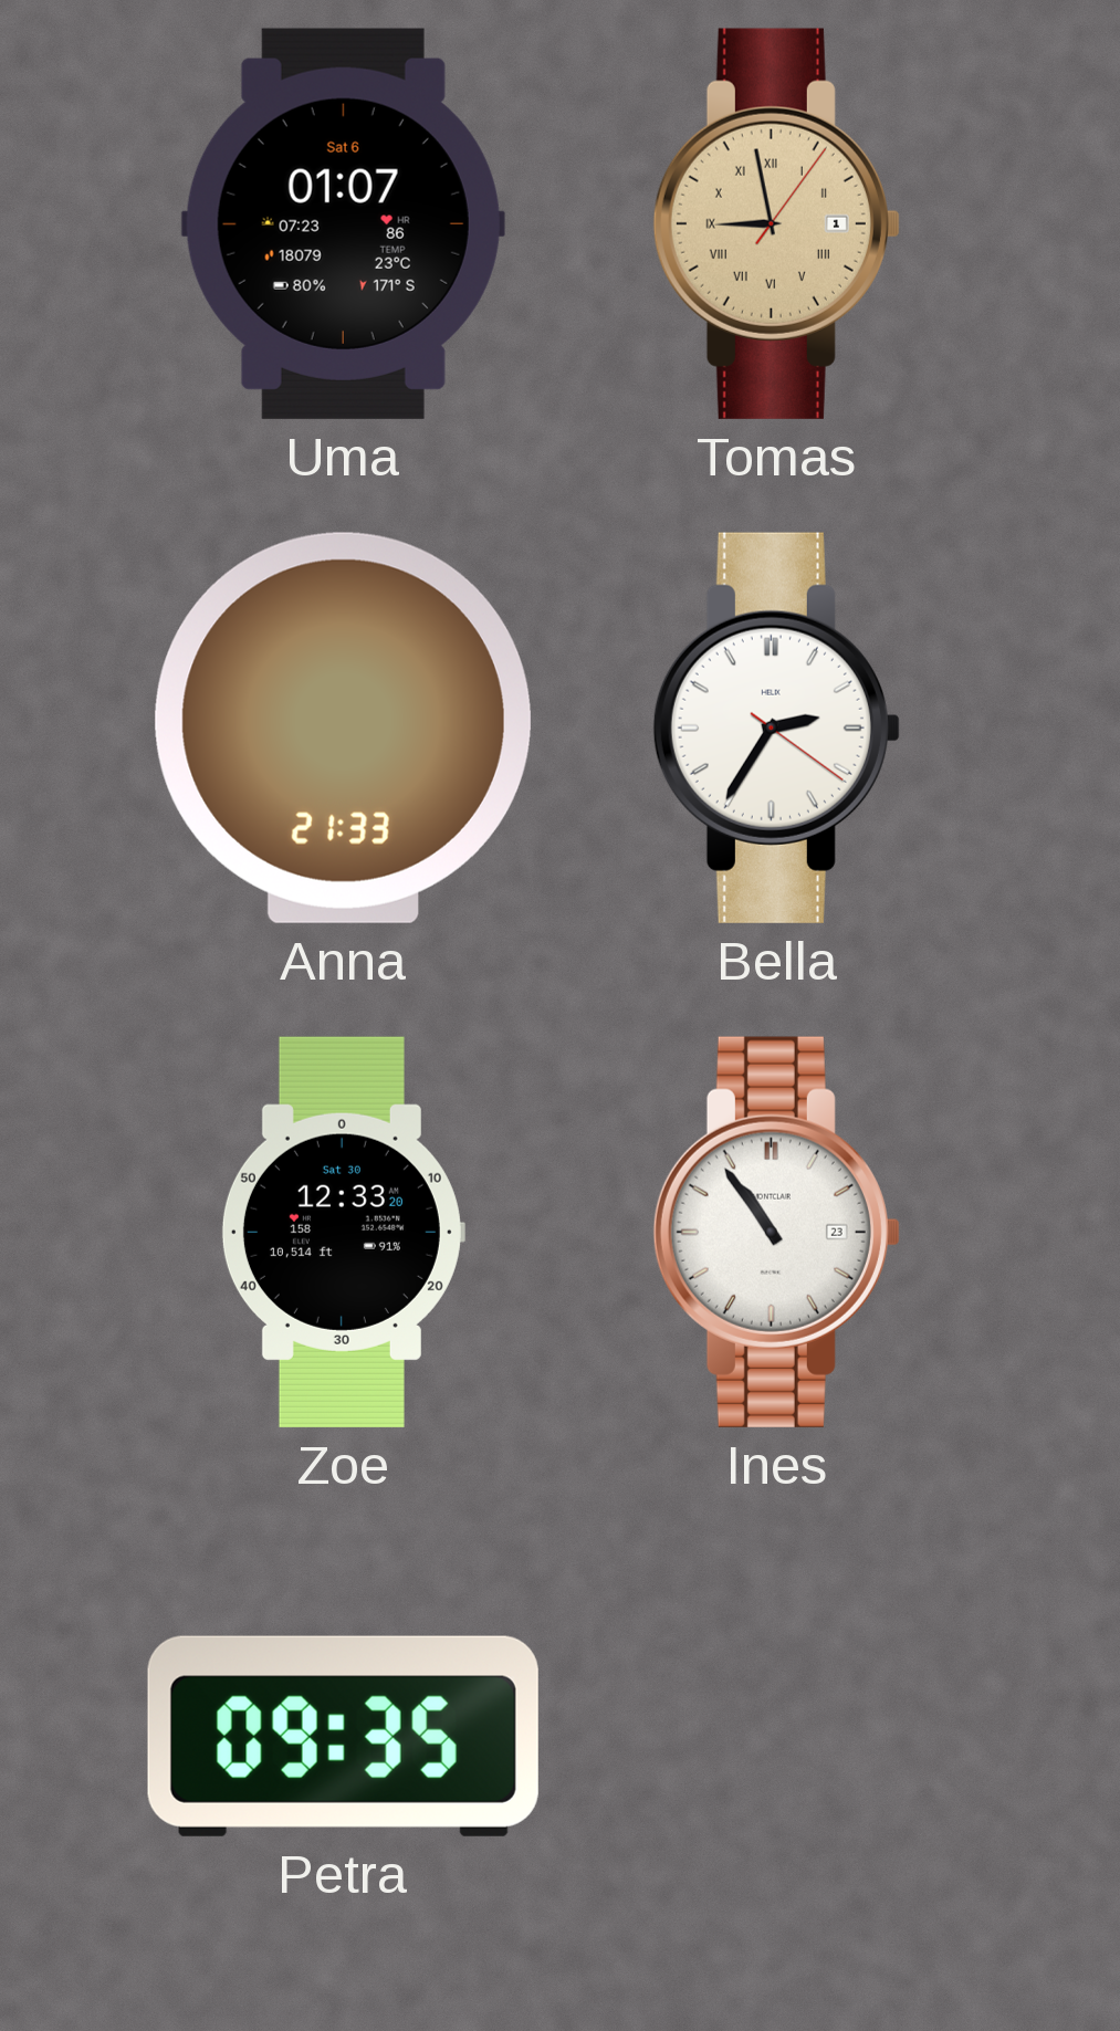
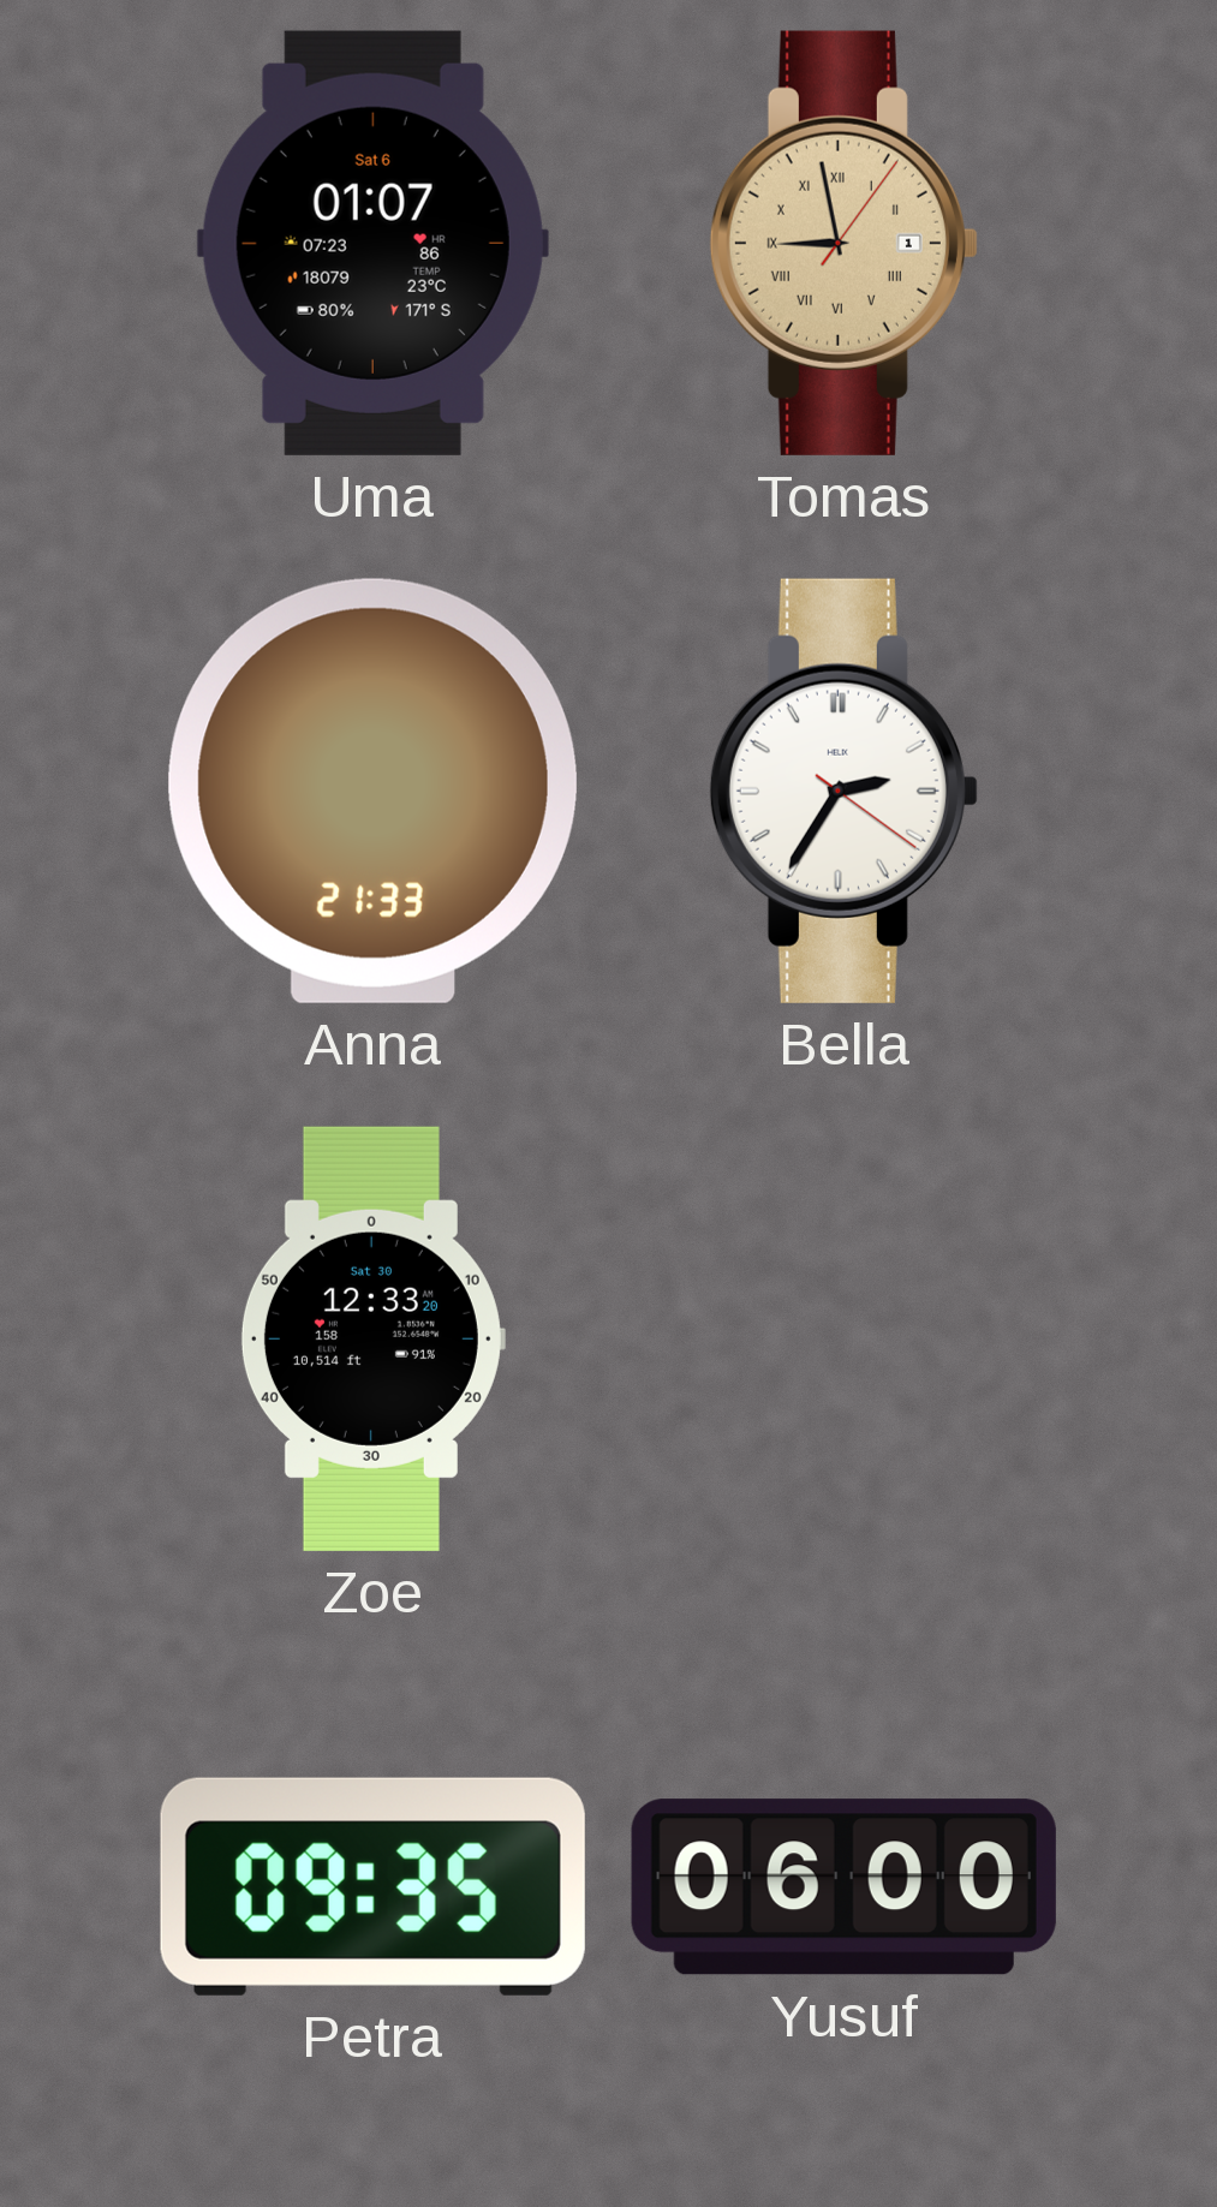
Ines: 10:54 -> none (776, 1232)
Yusuf: none -> 06:00 (843, 1887)
